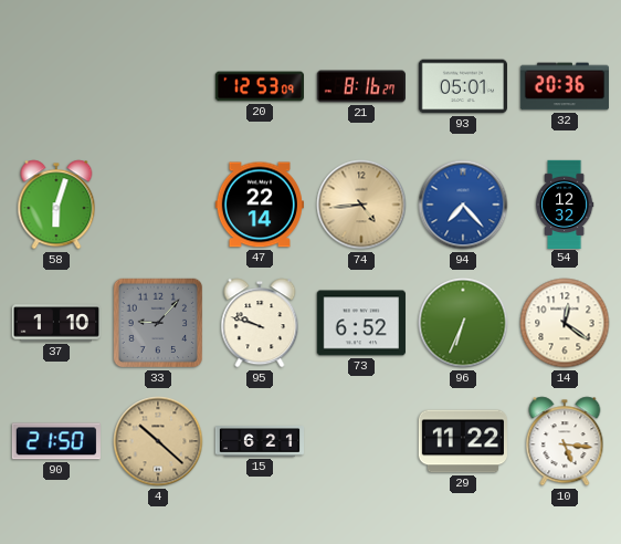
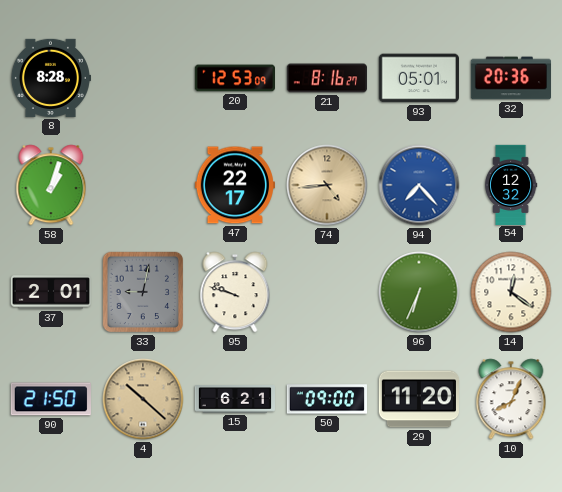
8: none -> 8:28 (50, 78)
58: 6:03 -> 1:03 (51, 185)
47: 22:14 -> 22:17 (235, 185)
37: 1:10 -> 2:01 (50, 292)
33: 9:07 -> 9:02 (143, 292)
73: 6:52 -> none (361, 323)
50: none -> 09:00 (326, 399)
29: 11:22 -> 11:20 (419, 399)
10: 5:16 -> 8:04 (511, 399)
